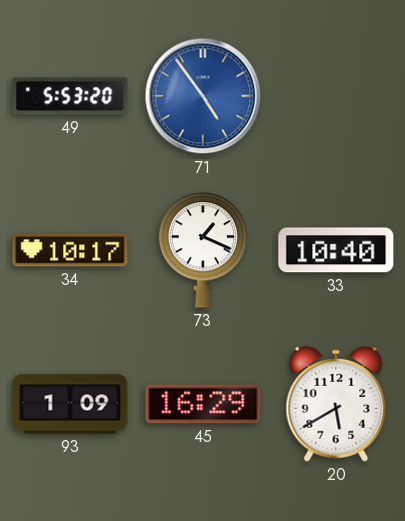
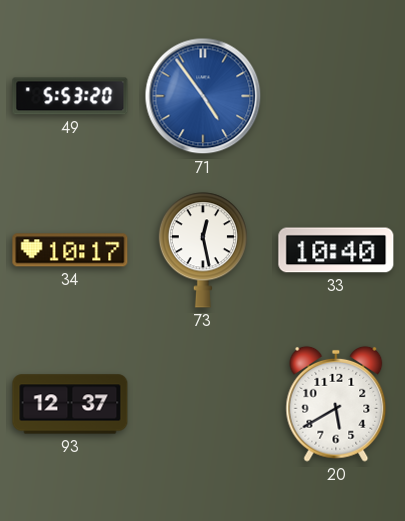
73: 1:19 -> 12:28 (203, 250)
93: 1:09 -> 12:37 (70, 404)
45: 16:29 -> none (203, 404)
